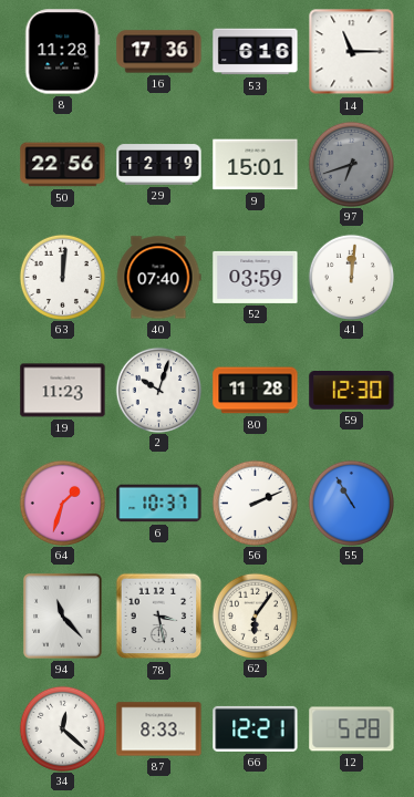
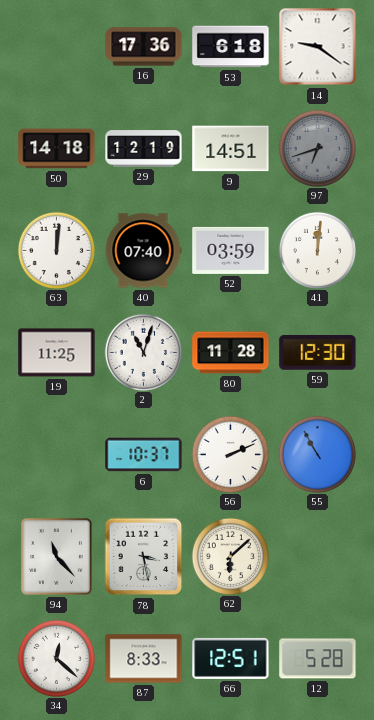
8: 11:28 -> none (63, 52)
53: 6:16 -> 6:18 (231, 47)
14: 11:15 -> 9:21 (318, 47)
50: 22:56 -> 14:18 (57, 149)
9: 15:01 -> 14:51 (231, 149)
19: 11:23 -> 11:25 (57, 353)
2: 10:03 -> 11:03 (143, 352)
64: 1:33 -> none (62, 503)
62: 6:06 -> 6:08 (230, 556)
66: 12:21 -> 12:51 (231, 658)
